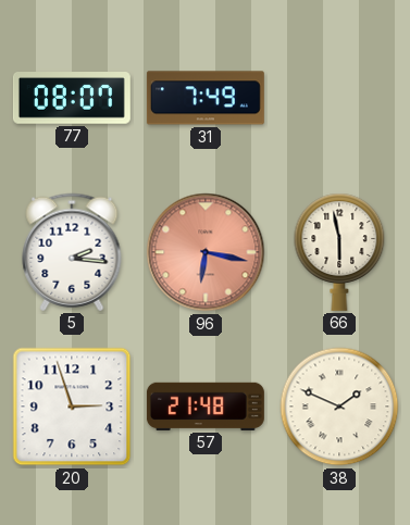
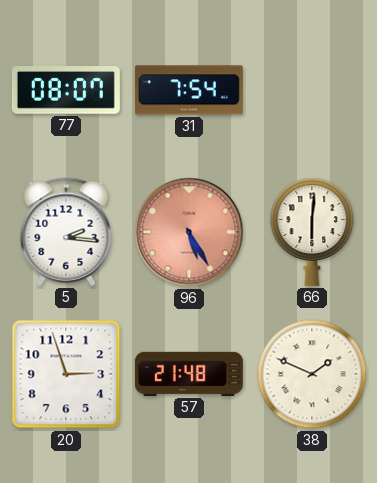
31: 7:49 -> 7:54 (189, 90)
96: 6:17 -> 5:25 (189, 232)
66: 5:58 -> 6:01 (312, 232)
